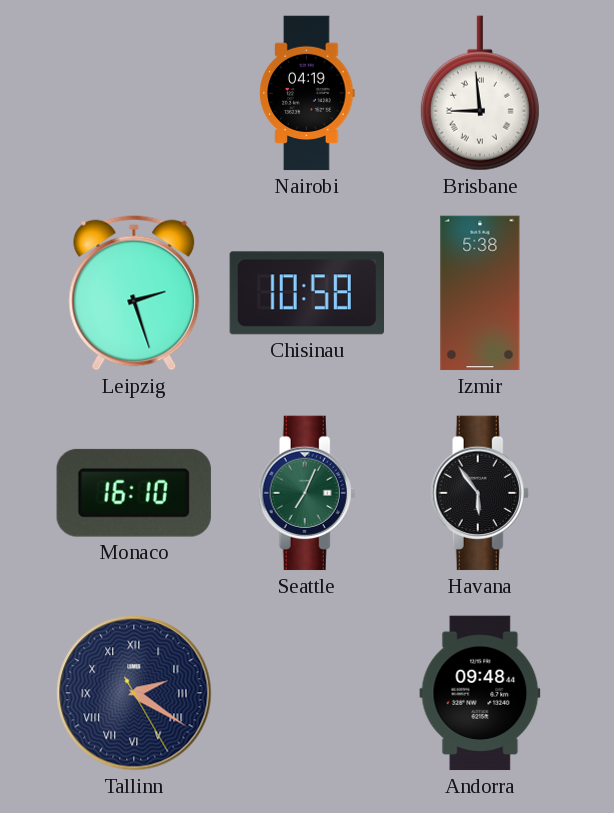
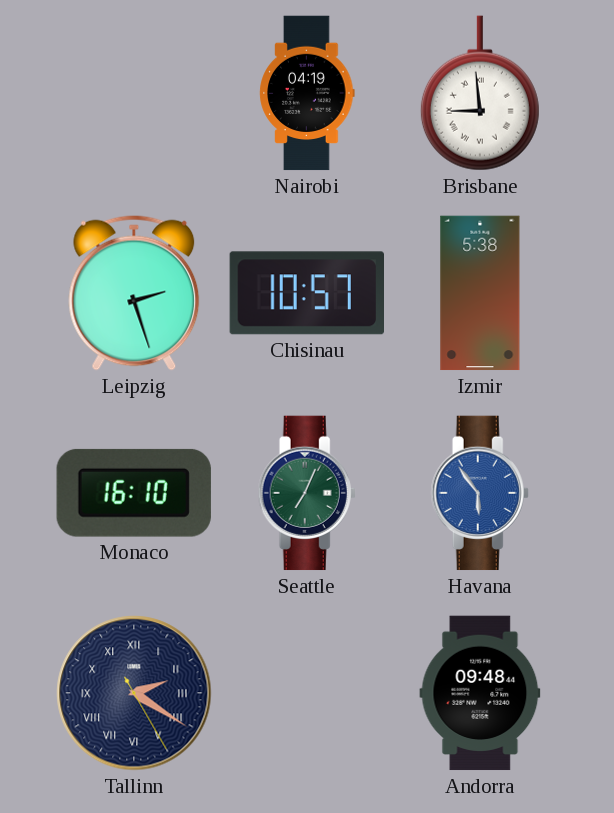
Chisinau: 10:58 -> 10:57 (306, 293)
Havana dial: black -> blue (480, 493)
